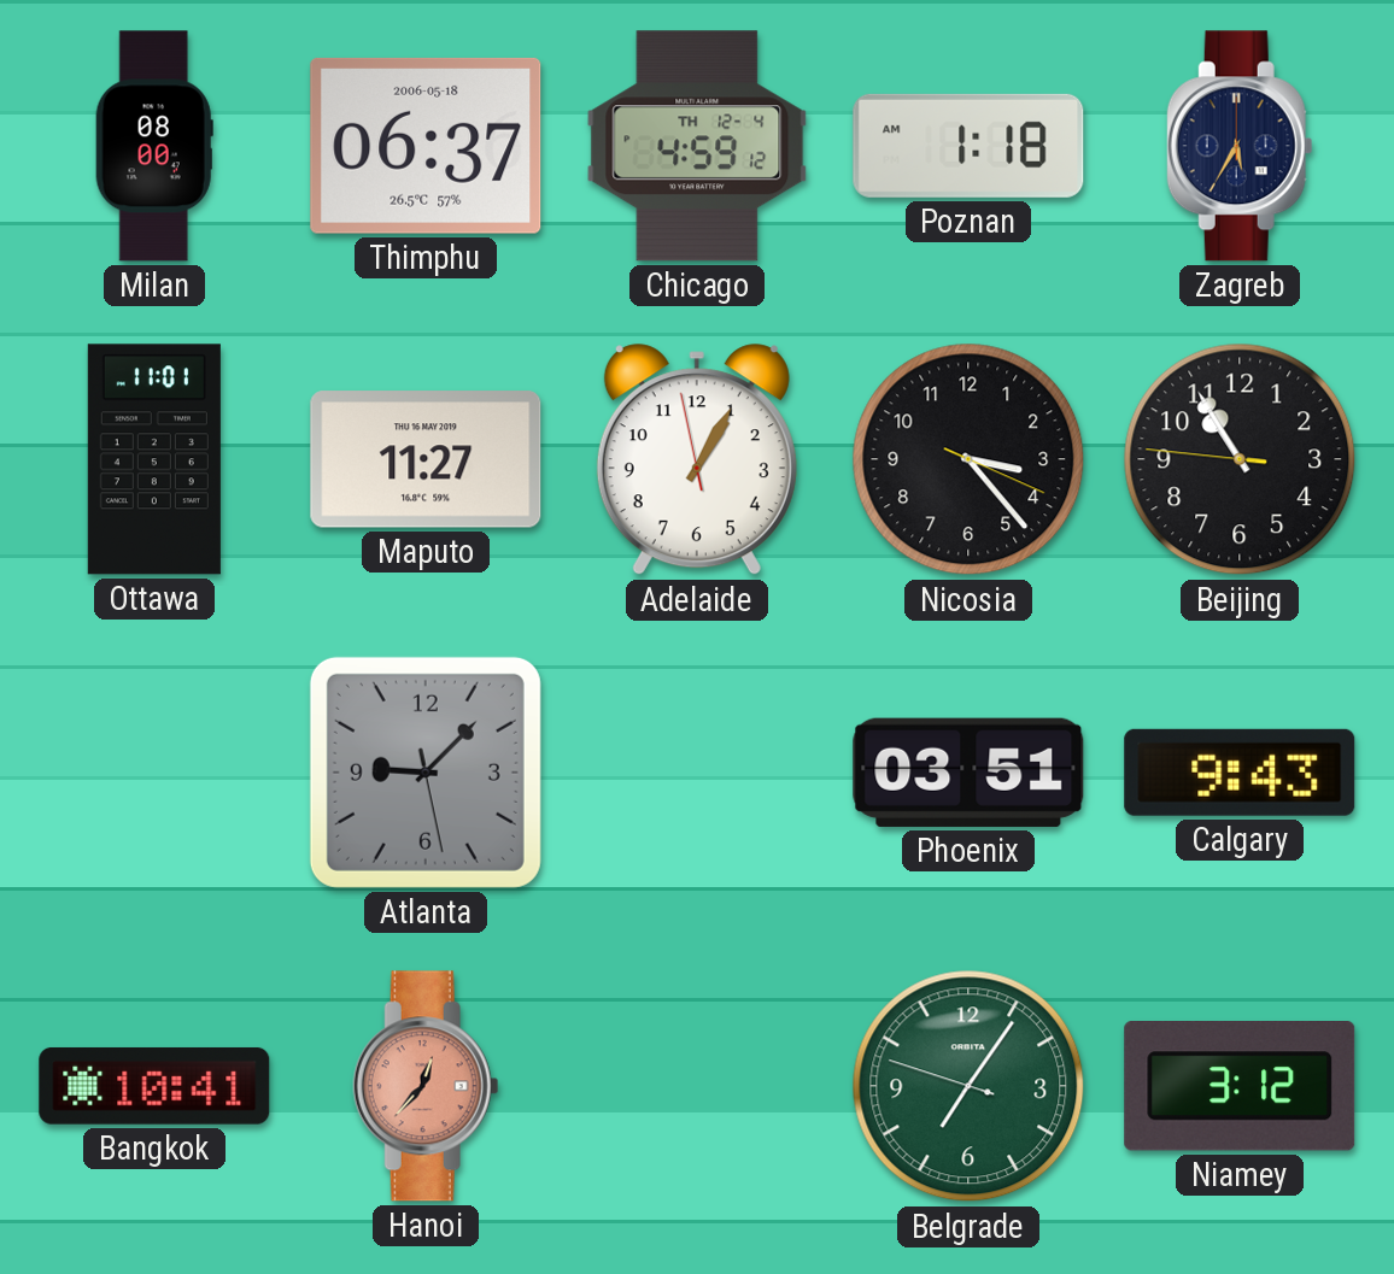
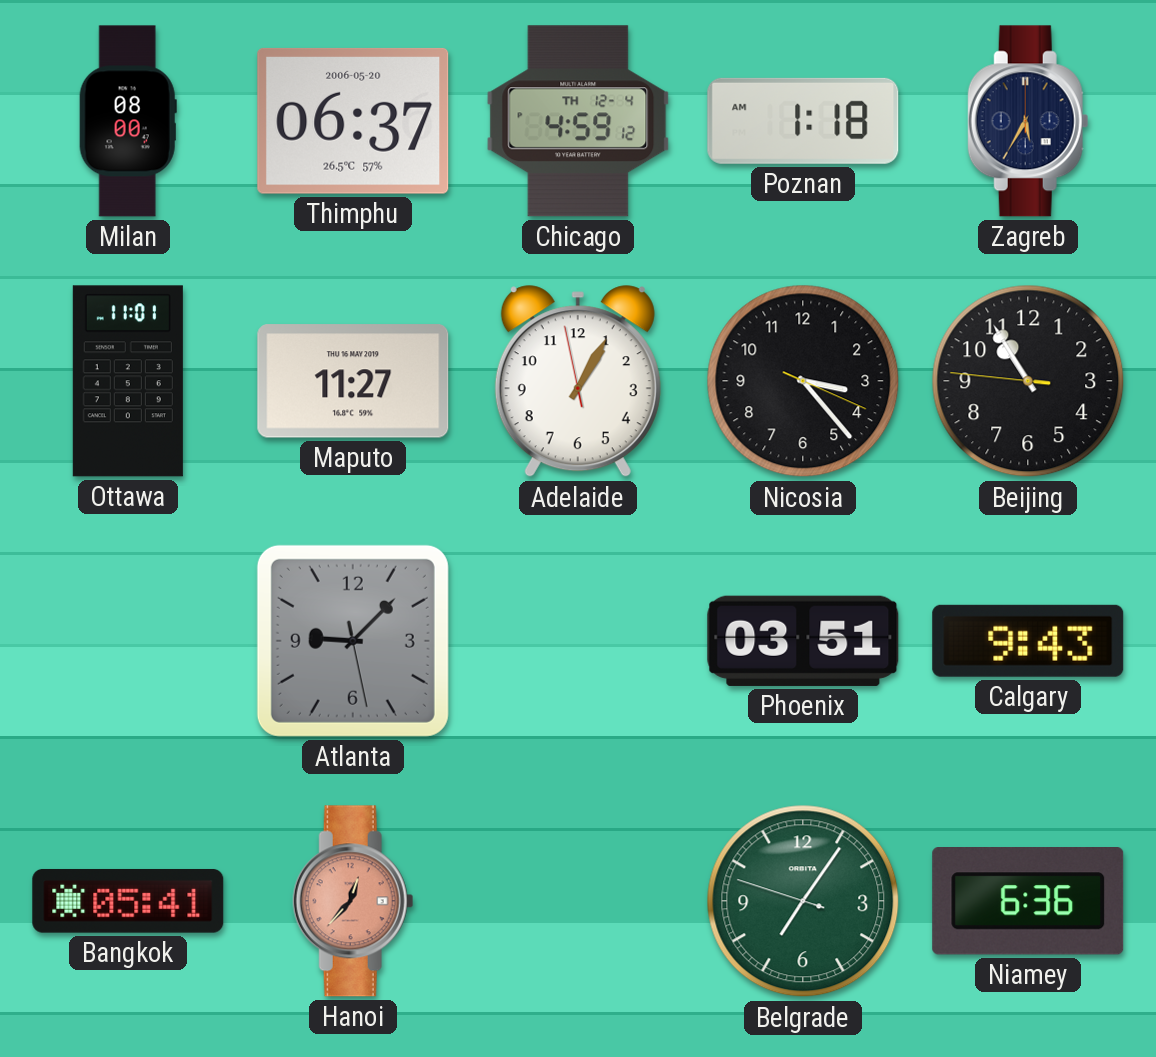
Thimphu date: 2006-05-18 -> 2006-05-20 (353, 121)
Bangkok: 10:41 -> 05:41 (128, 901)
Niamey: 3:12 -> 6:36 (1028, 902)
